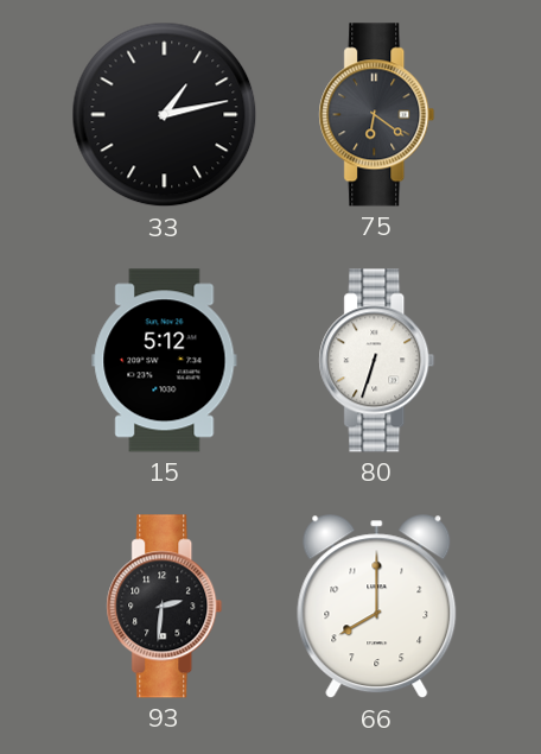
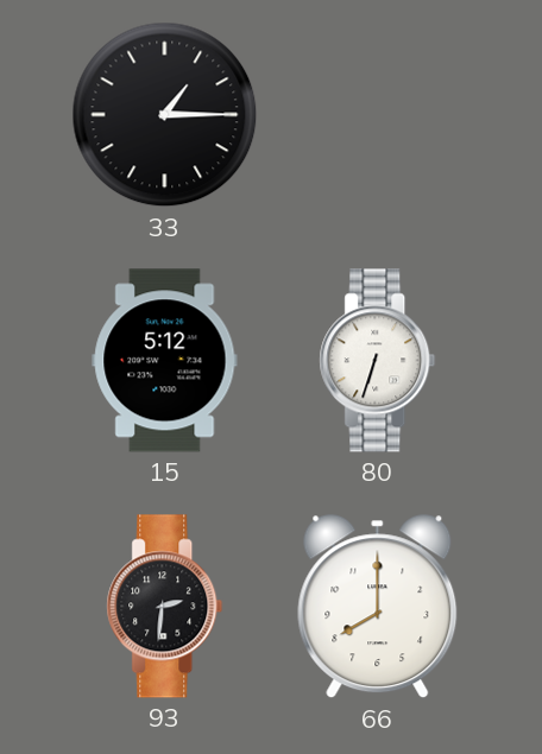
33: 1:13 -> 1:15 (165, 115)
75: 6:21 -> none (377, 115)
